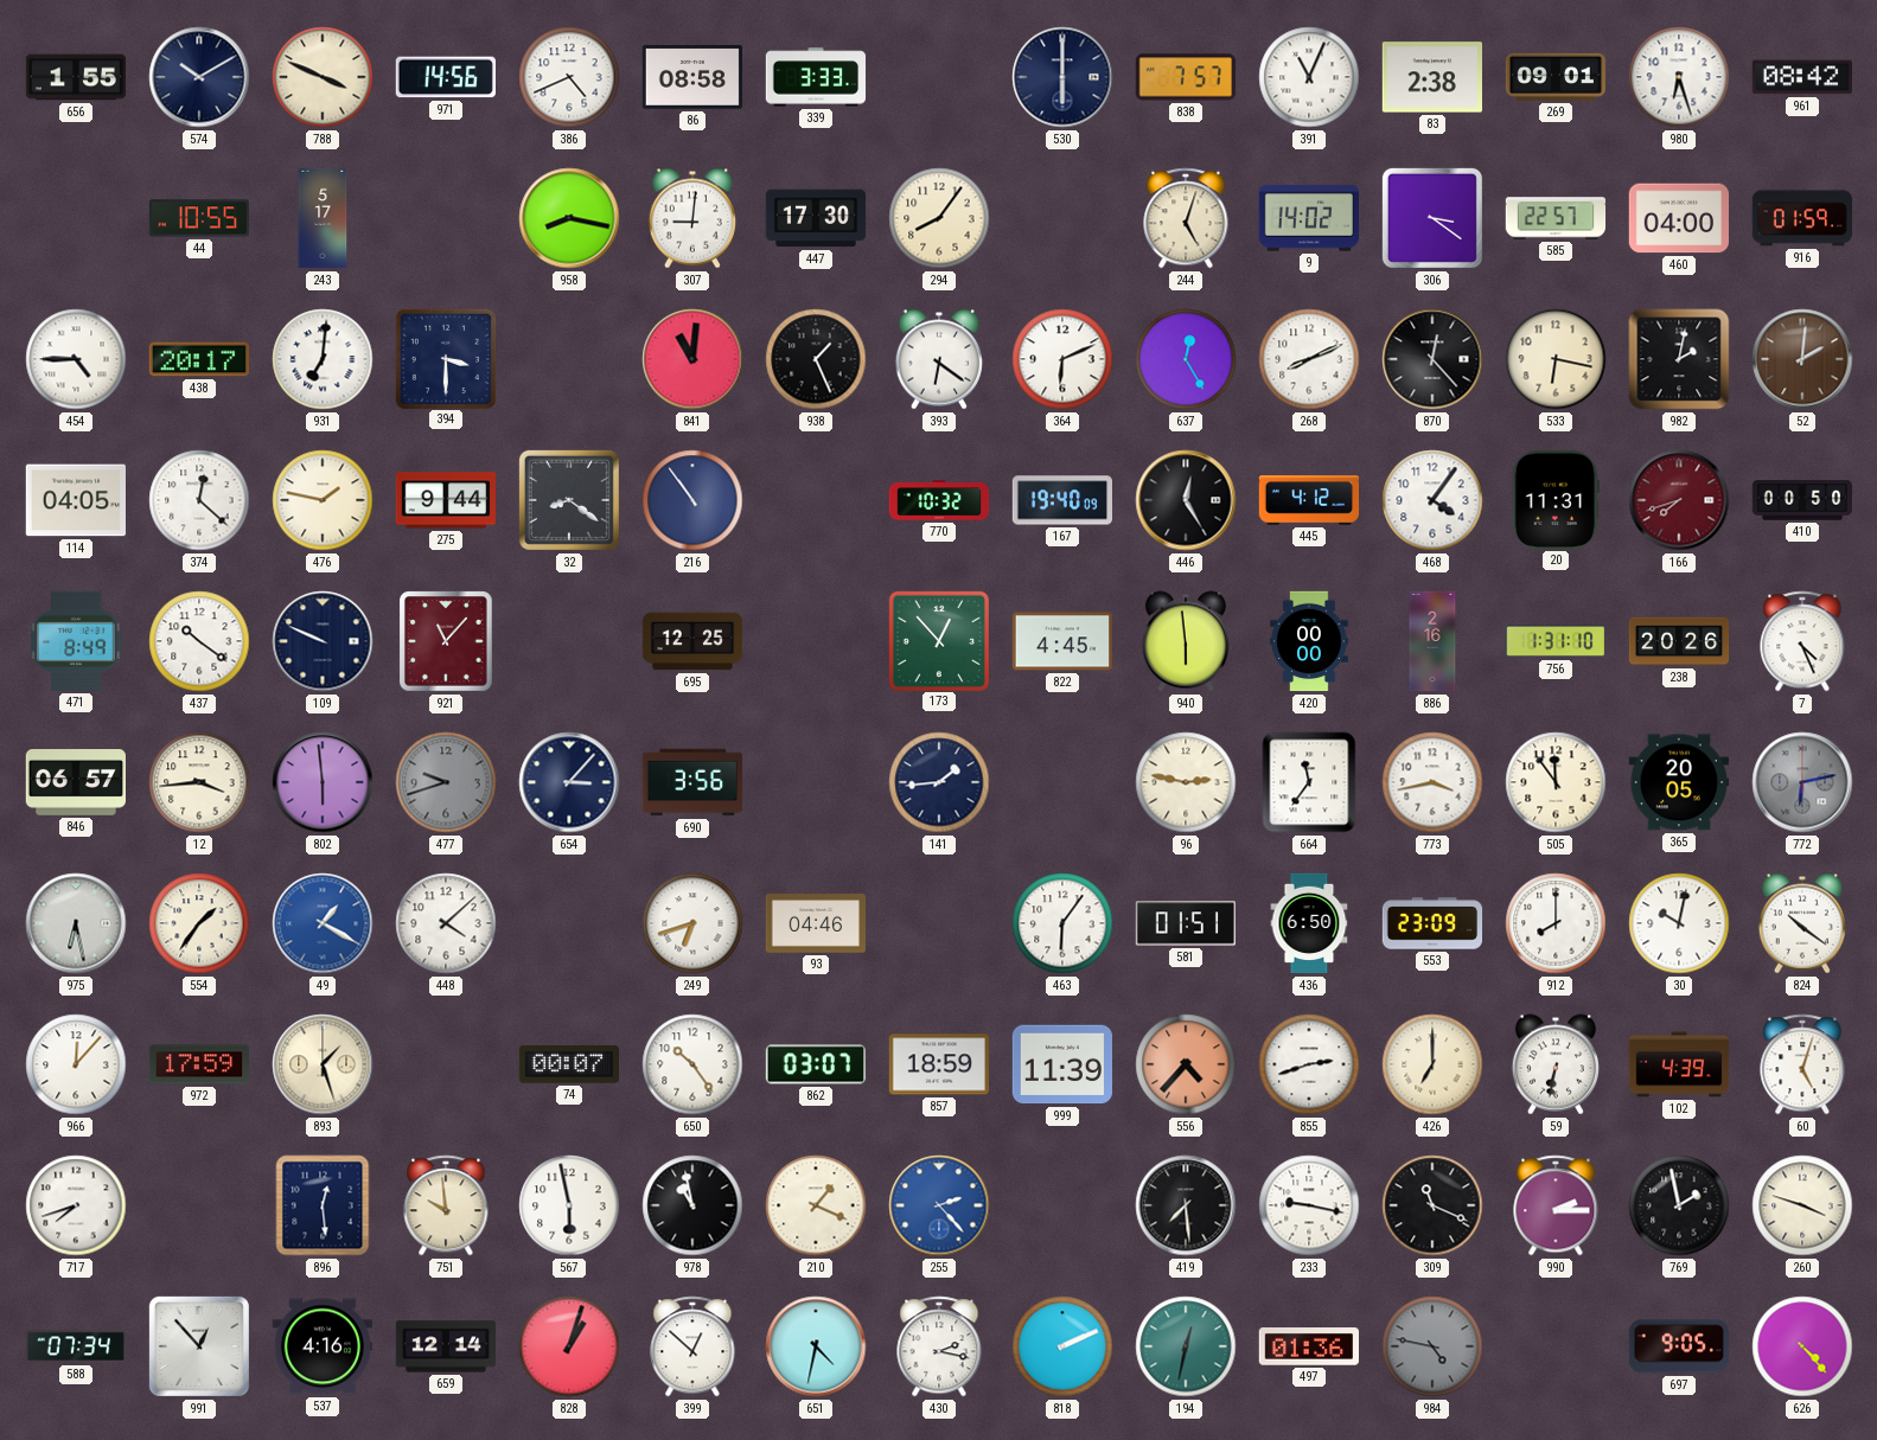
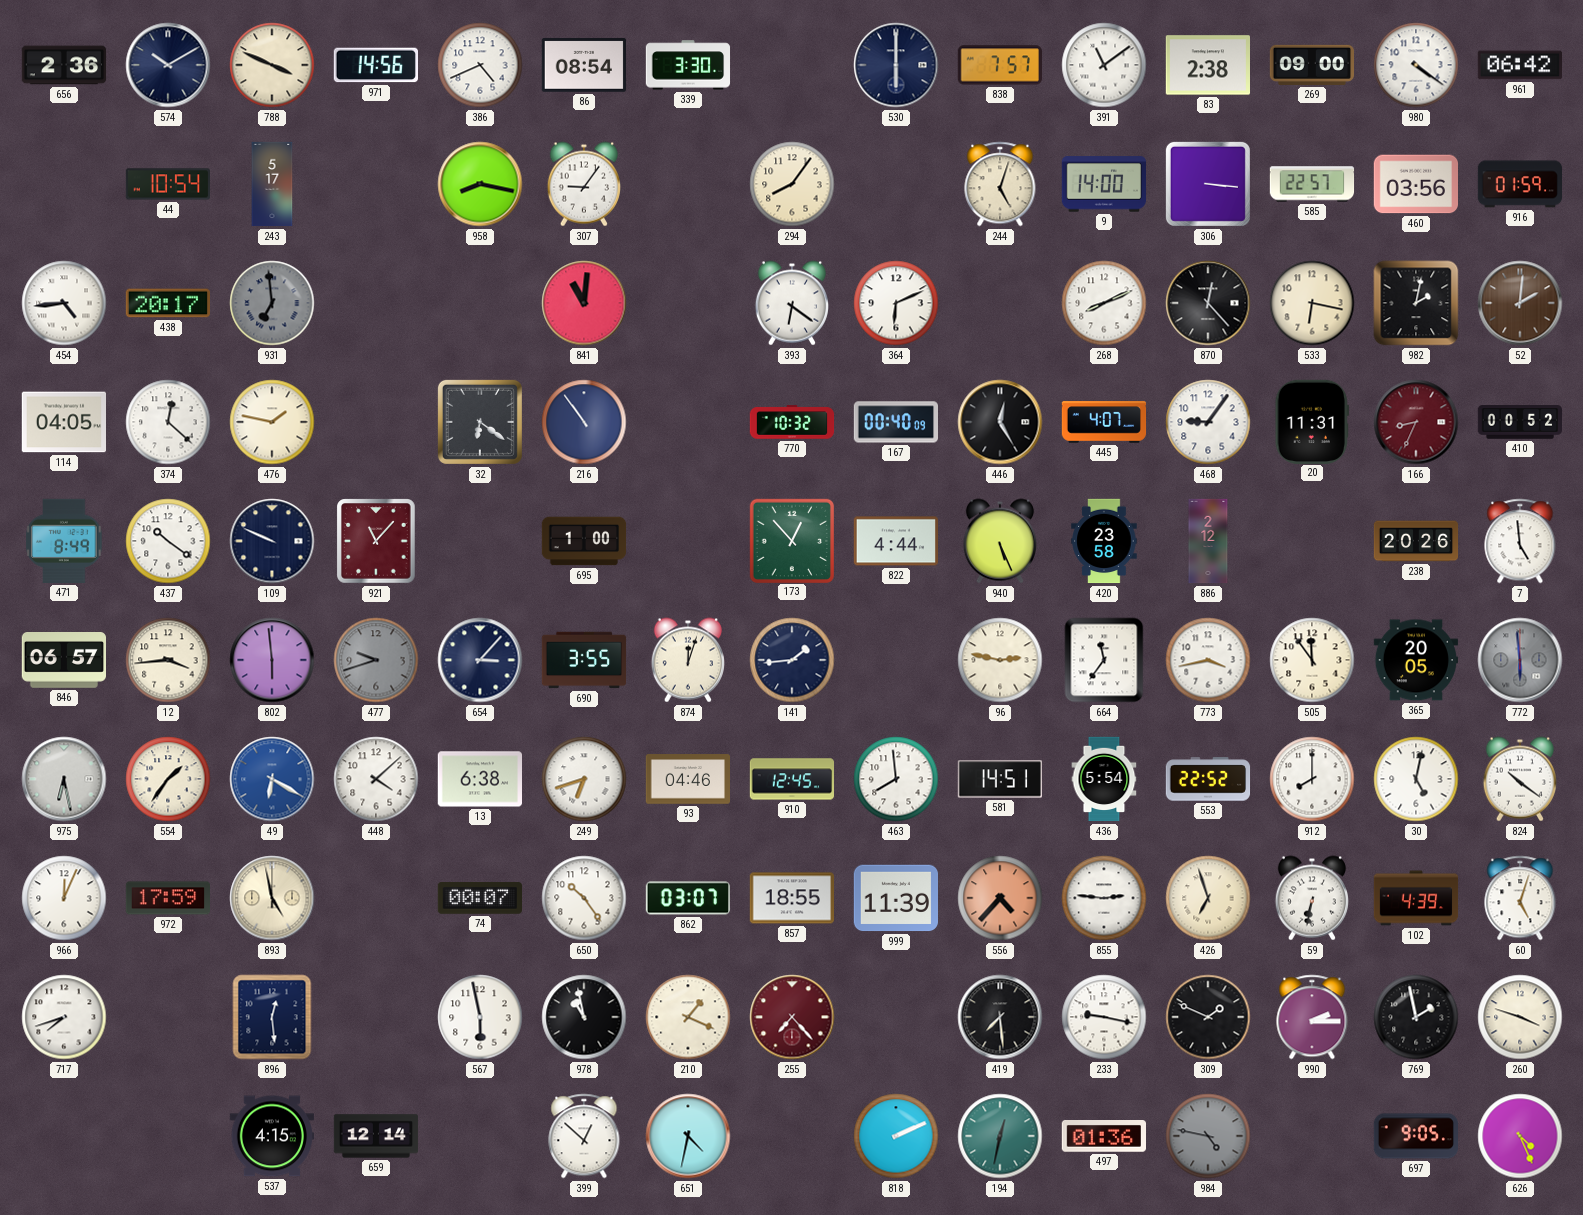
656: 1:55 -> 2:36 (64, 65)
86: 08:58 -> 08:54 (583, 66)
339: 3:33 -> 3:30 (688, 65)
391: 11:04 -> 11:09 (1104, 65)
269: 09:01 -> 09:00 (1311, 65)
980: 6:27 -> 4:21 (1416, 65)
961: 08:42 -> 06:42 (1519, 65)
44: 10:55 -> 10:54 (167, 184)
307: 9:01 -> 9:06 (584, 184)
447: 17:30 -> none (816, 218)
9: 14:02 -> 14:00 (1103, 184)
306: 3:21 -> 3:16 (1208, 184)
460: 04:00 -> 03:56 (1415, 184)
454: 4:45 -> 4:44 (64, 303)
931: 7:01 -> 6:59 (272, 303)
931 dial: white -> grey (272, 303)
394: 3:30 -> none (445, 358)
938: 1:26 -> none (816, 359)
637: 12:25 -> none (1186, 359)
275: 9:44 -> none (445, 500)
32: 8:21 -> 6:21 (480, 422)
167: 19:40 -> 00:40 (895, 422)
445: 4:12 -> 4:07 (1104, 422)
468: 4:06 -> 9:06 (1208, 422)
166: 7:42 -> 8:34 (1416, 422)
410: 00:50 -> 00:52 (1520, 422)
695: 12:25 -> 1:00 (584, 541)
822: 4:45 -> 4:44 (895, 541)
940: 5:59 -> 5:26 (1000, 541)
420: 00:00 -> 23:58 (1104, 541)
886: 2:16 -> 2:12 (1208, 541)
756: 1:31 -> none (1556, 641)
7: 4:26 -> 4:59 (1520, 541)
690: 3:56 -> 3:55 (584, 660)
874: none -> 12:03 (688, 660)
772: 6:13 -> 5:59 (1520, 660)
49: 1:20 -> 6:20 (272, 779)
13: none -> 6:38 (479, 779)
910: none -> 12:45 (792, 779)
463: 6:06 -> 7:59 (896, 779)
581: 01:51 -> 14:51 (999, 779)
436: 6:50 -> 5:54 (1104, 779)
553: 23:09 -> 22:52 (1208, 779)
30: 10:02 -> 5:02 (1416, 779)
966: 12:07 -> 12:04 (64, 898)
893: 1:27 -> 4:58 (272, 898)
857: 18:59 -> 18:55 (791, 898)
855: 2:42 -> 2:46 (1104, 898)
426: 7:00 -> 6:57 (1208, 898)
751: 9:59 -> none (446, 1205)
255: 2:23 -> 7:23 (792, 1017)
255 dial: blue -> burgundy (792, 1017)
309: 11:19 -> 1:49 (1208, 1017)
588: 07:34 -> none (76, 1346)
991: 12:53 -> none (199, 1346)
537: 4:16 -> 4:15 (271, 1136)
828: 1:03 -> none (569, 1346)
430: 2:17 -> none (939, 1346)
626: 4:23 -> 4:26 (1520, 1136)
